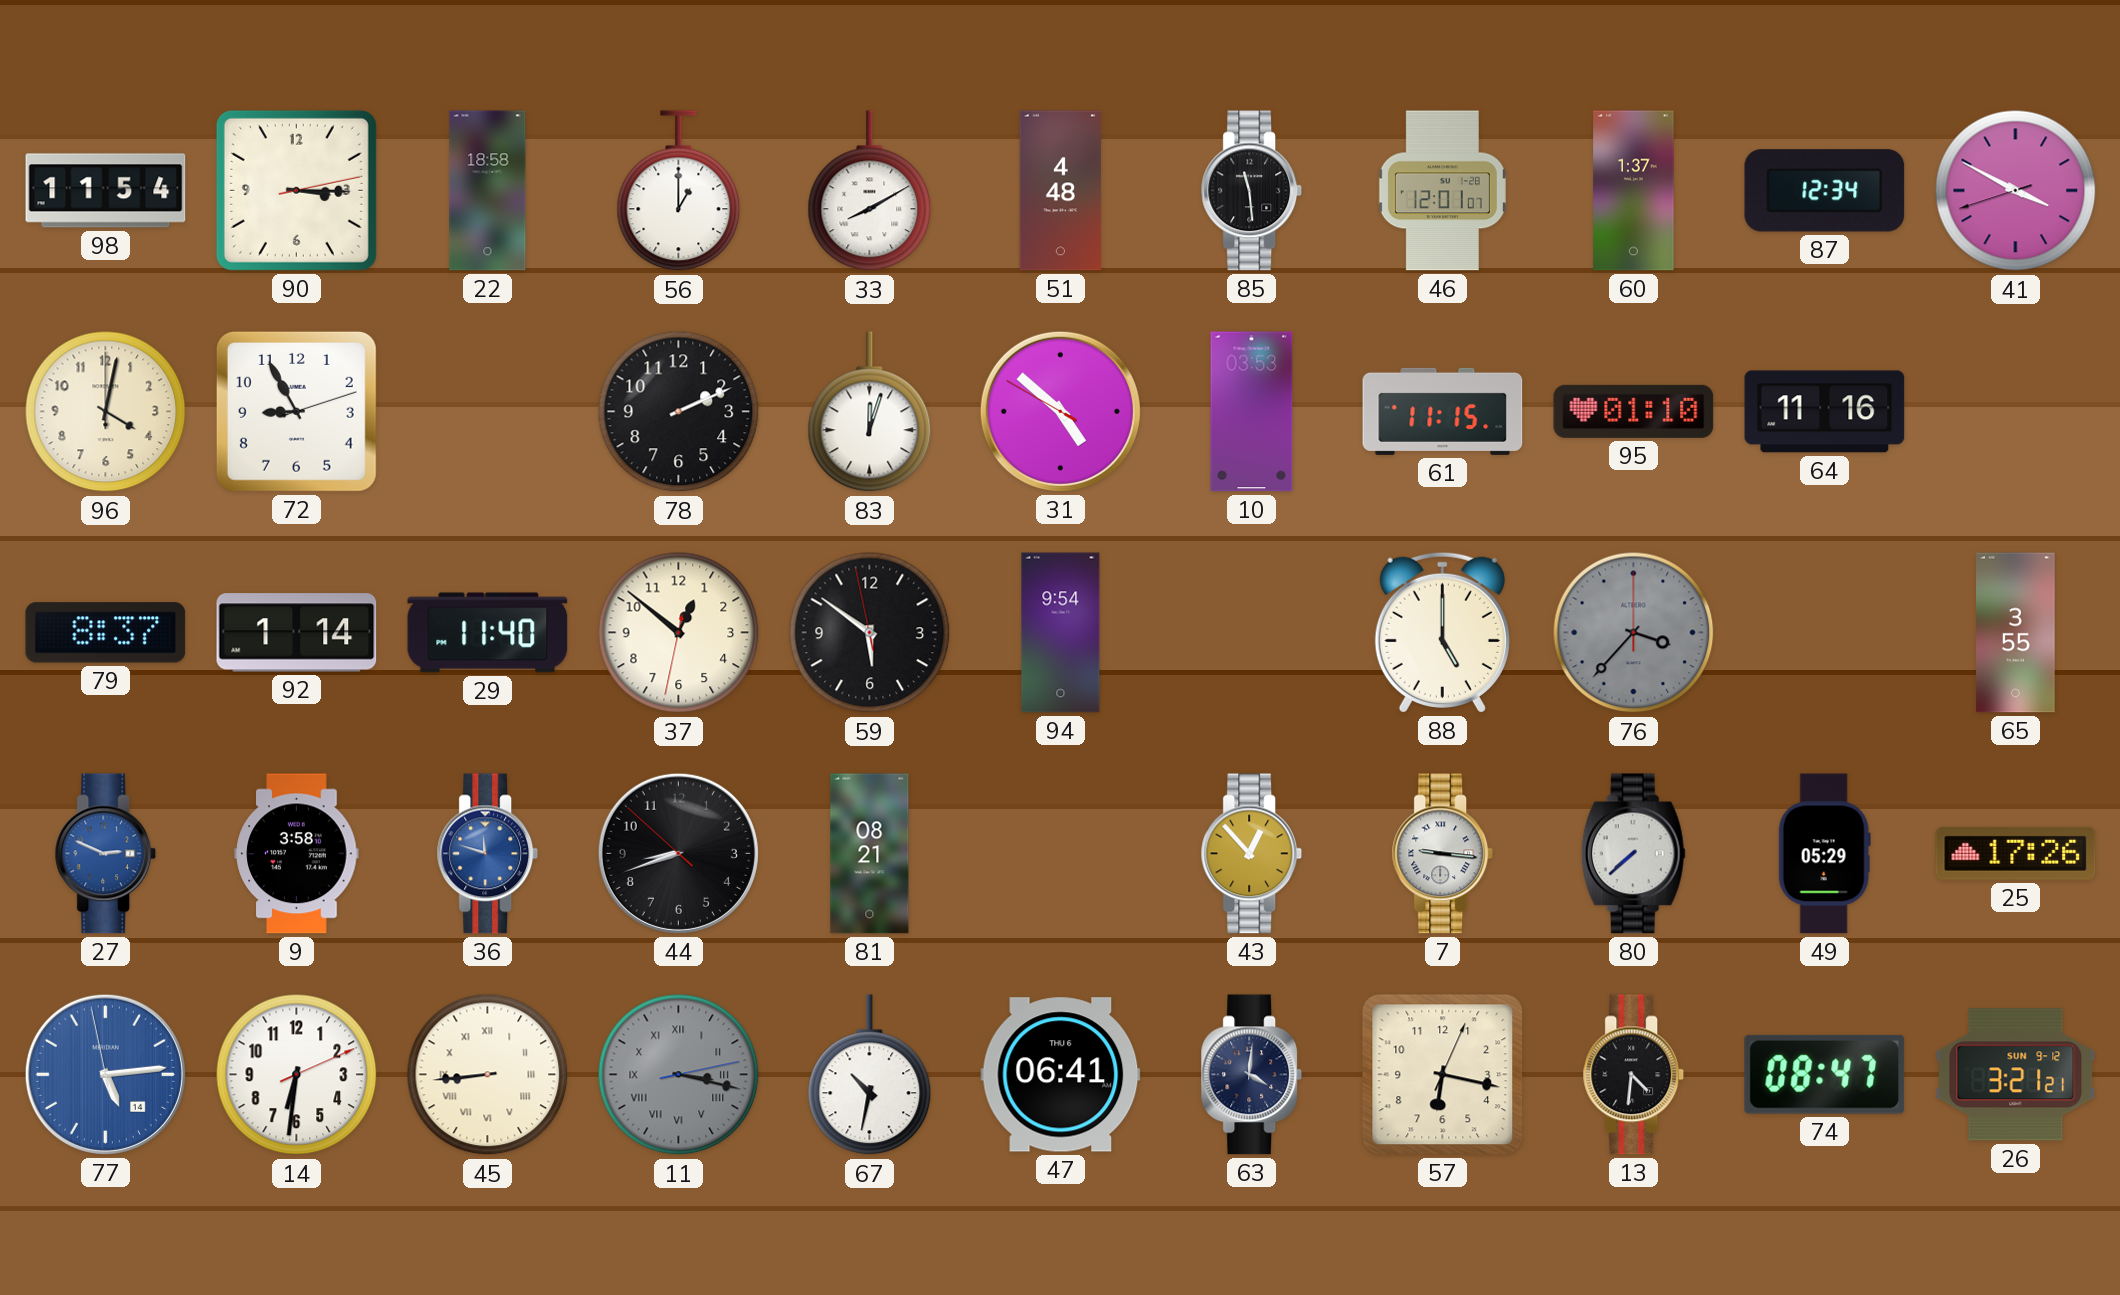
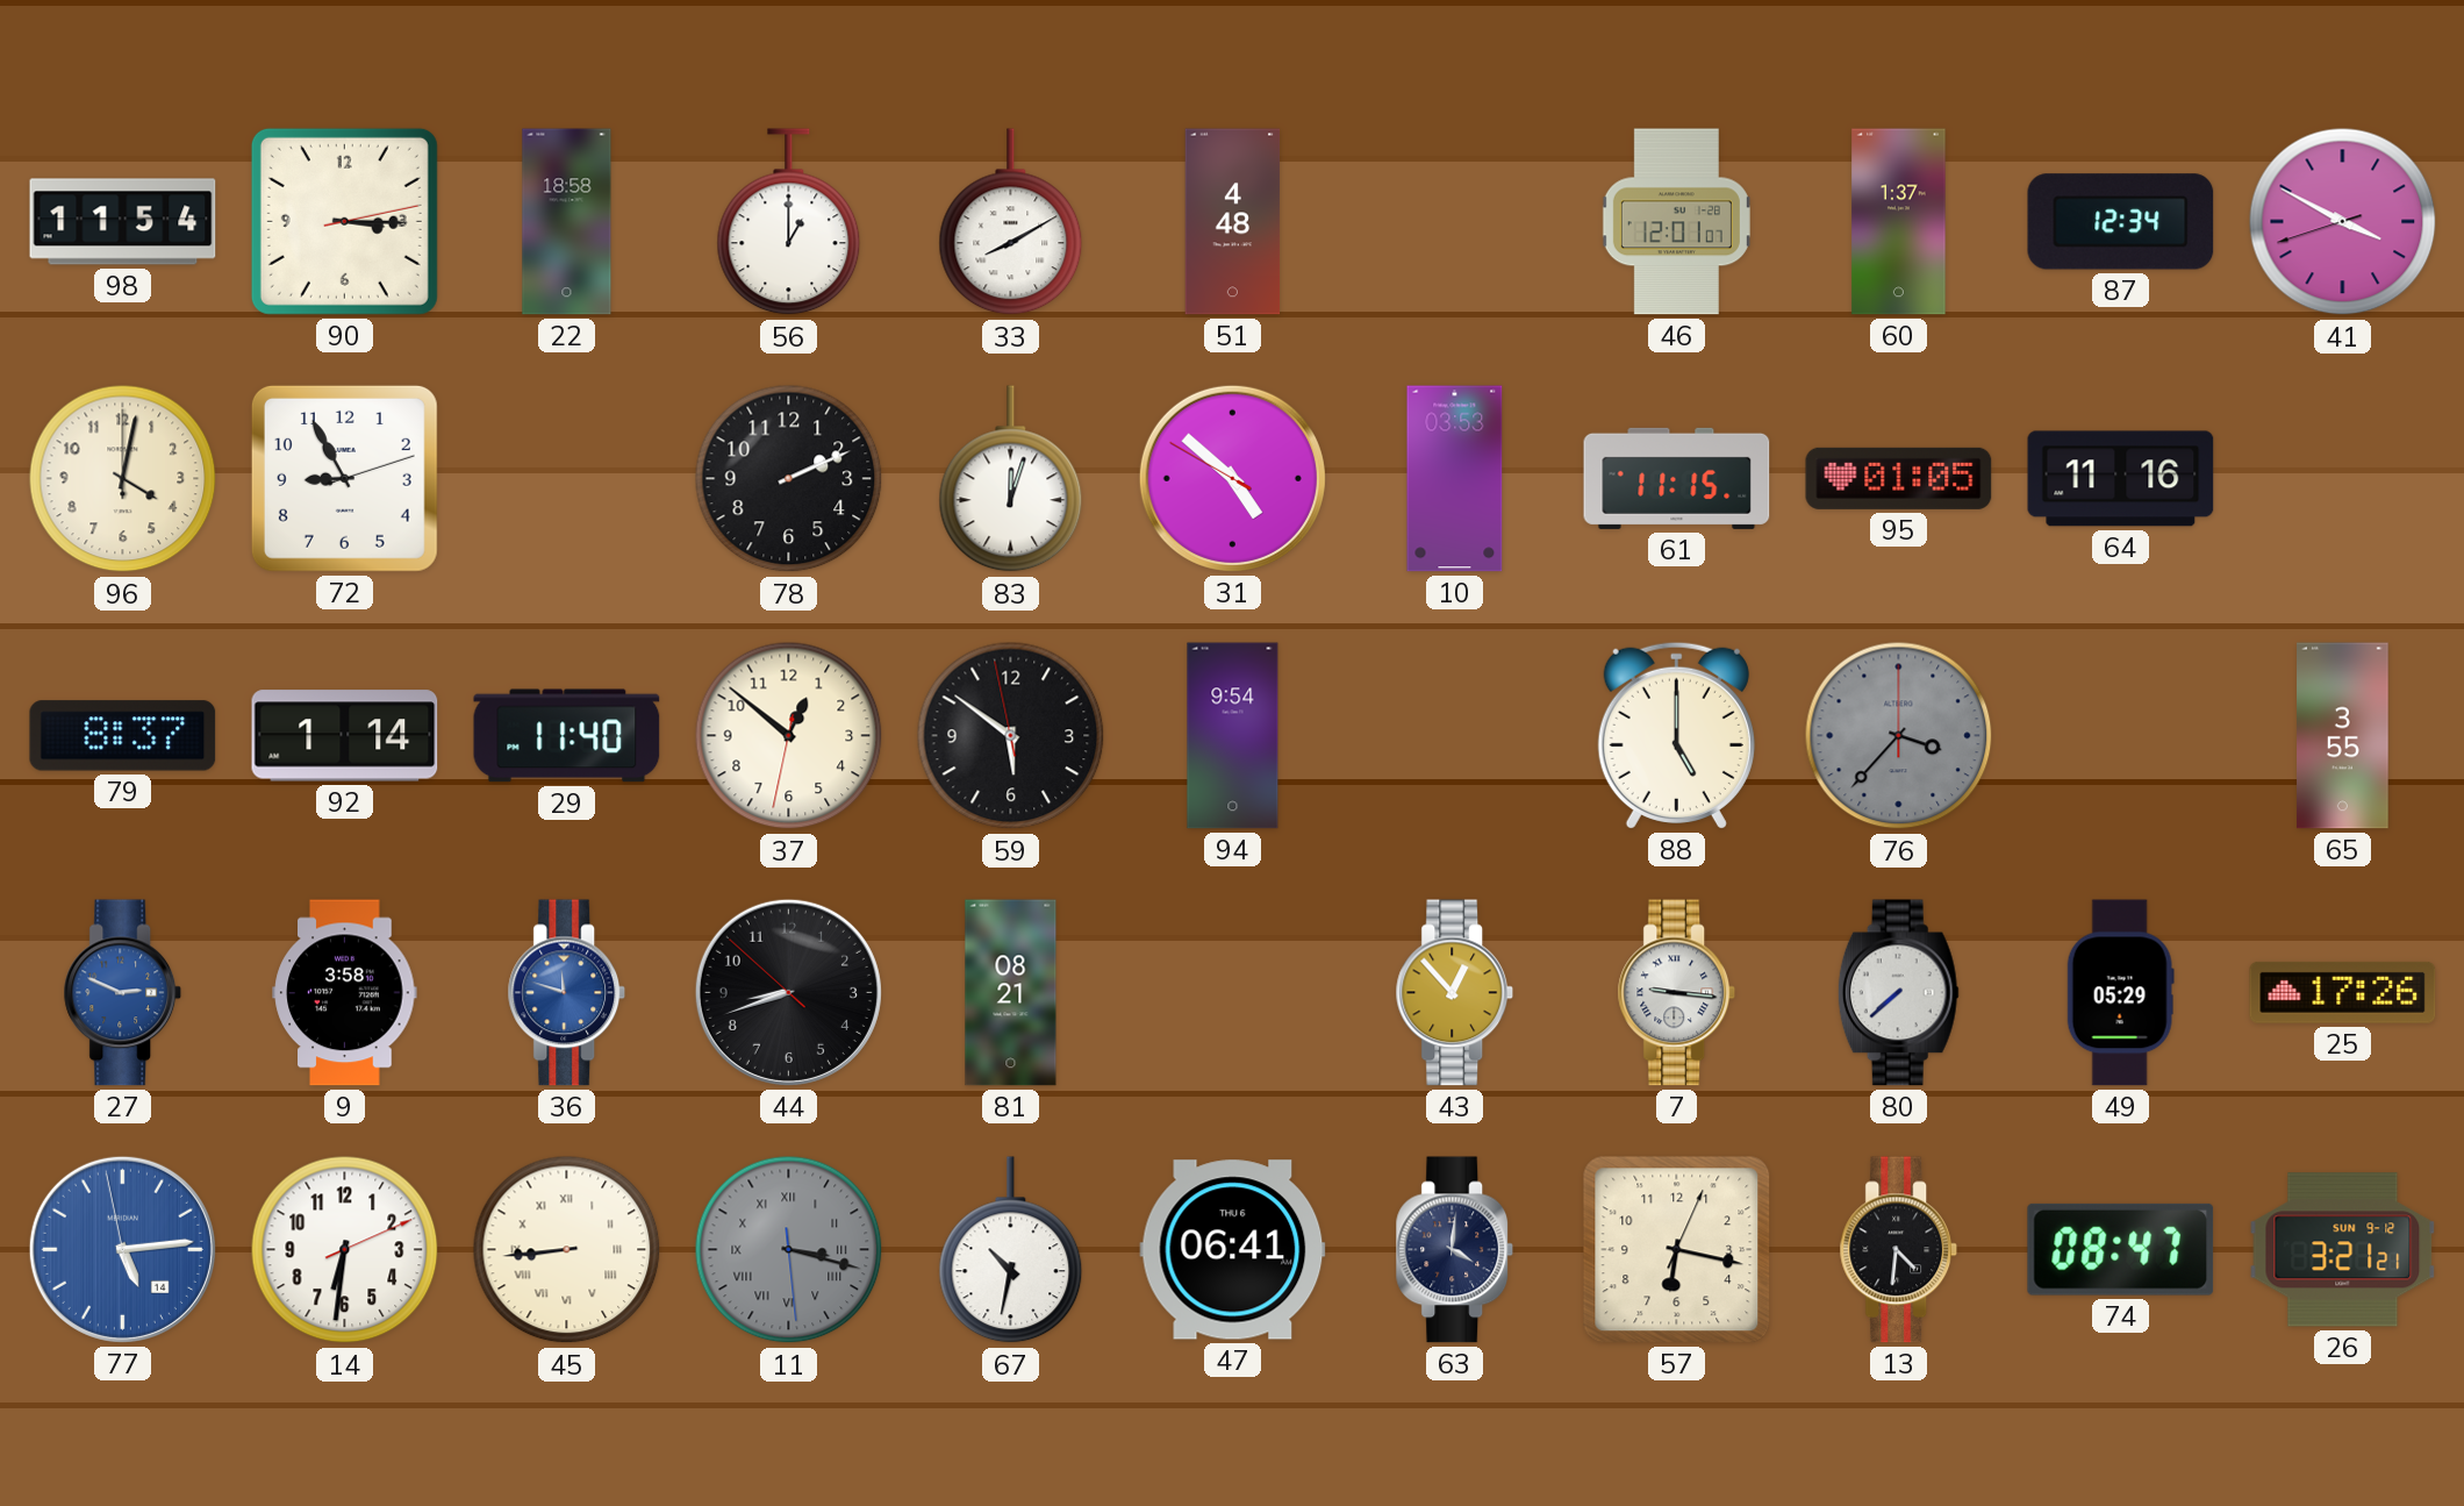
85: 11:29 -> none (1252, 191)
95: 01:10 -> 01:05 (1899, 478)
11: 3:17:13 -> 3:17:29 (789, 1250)
